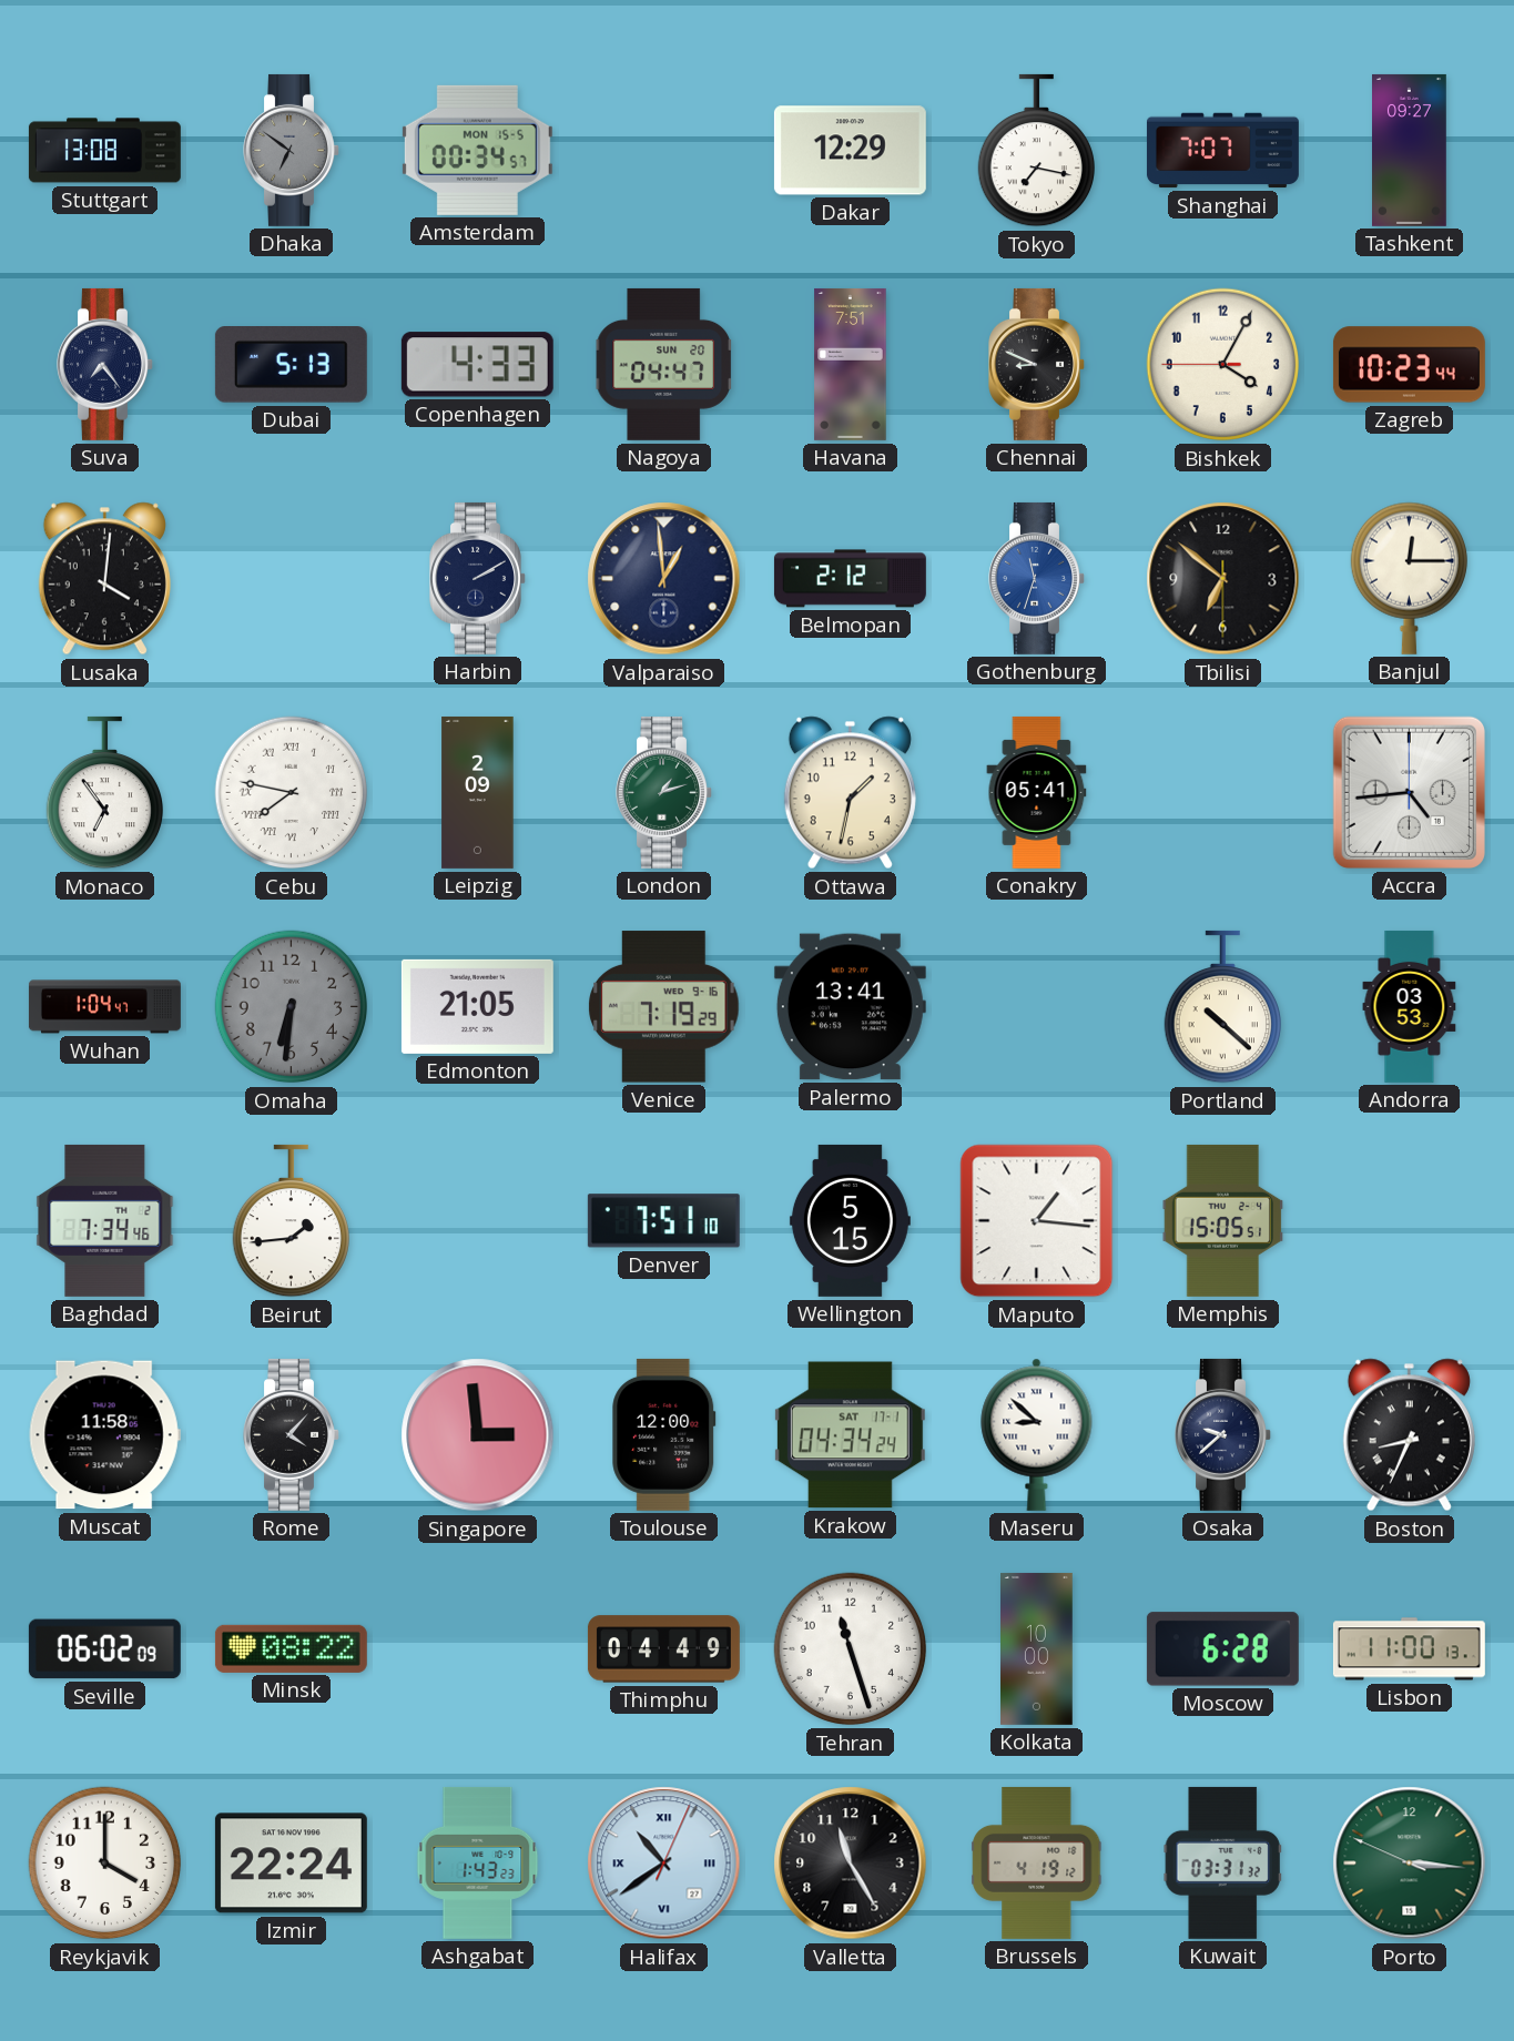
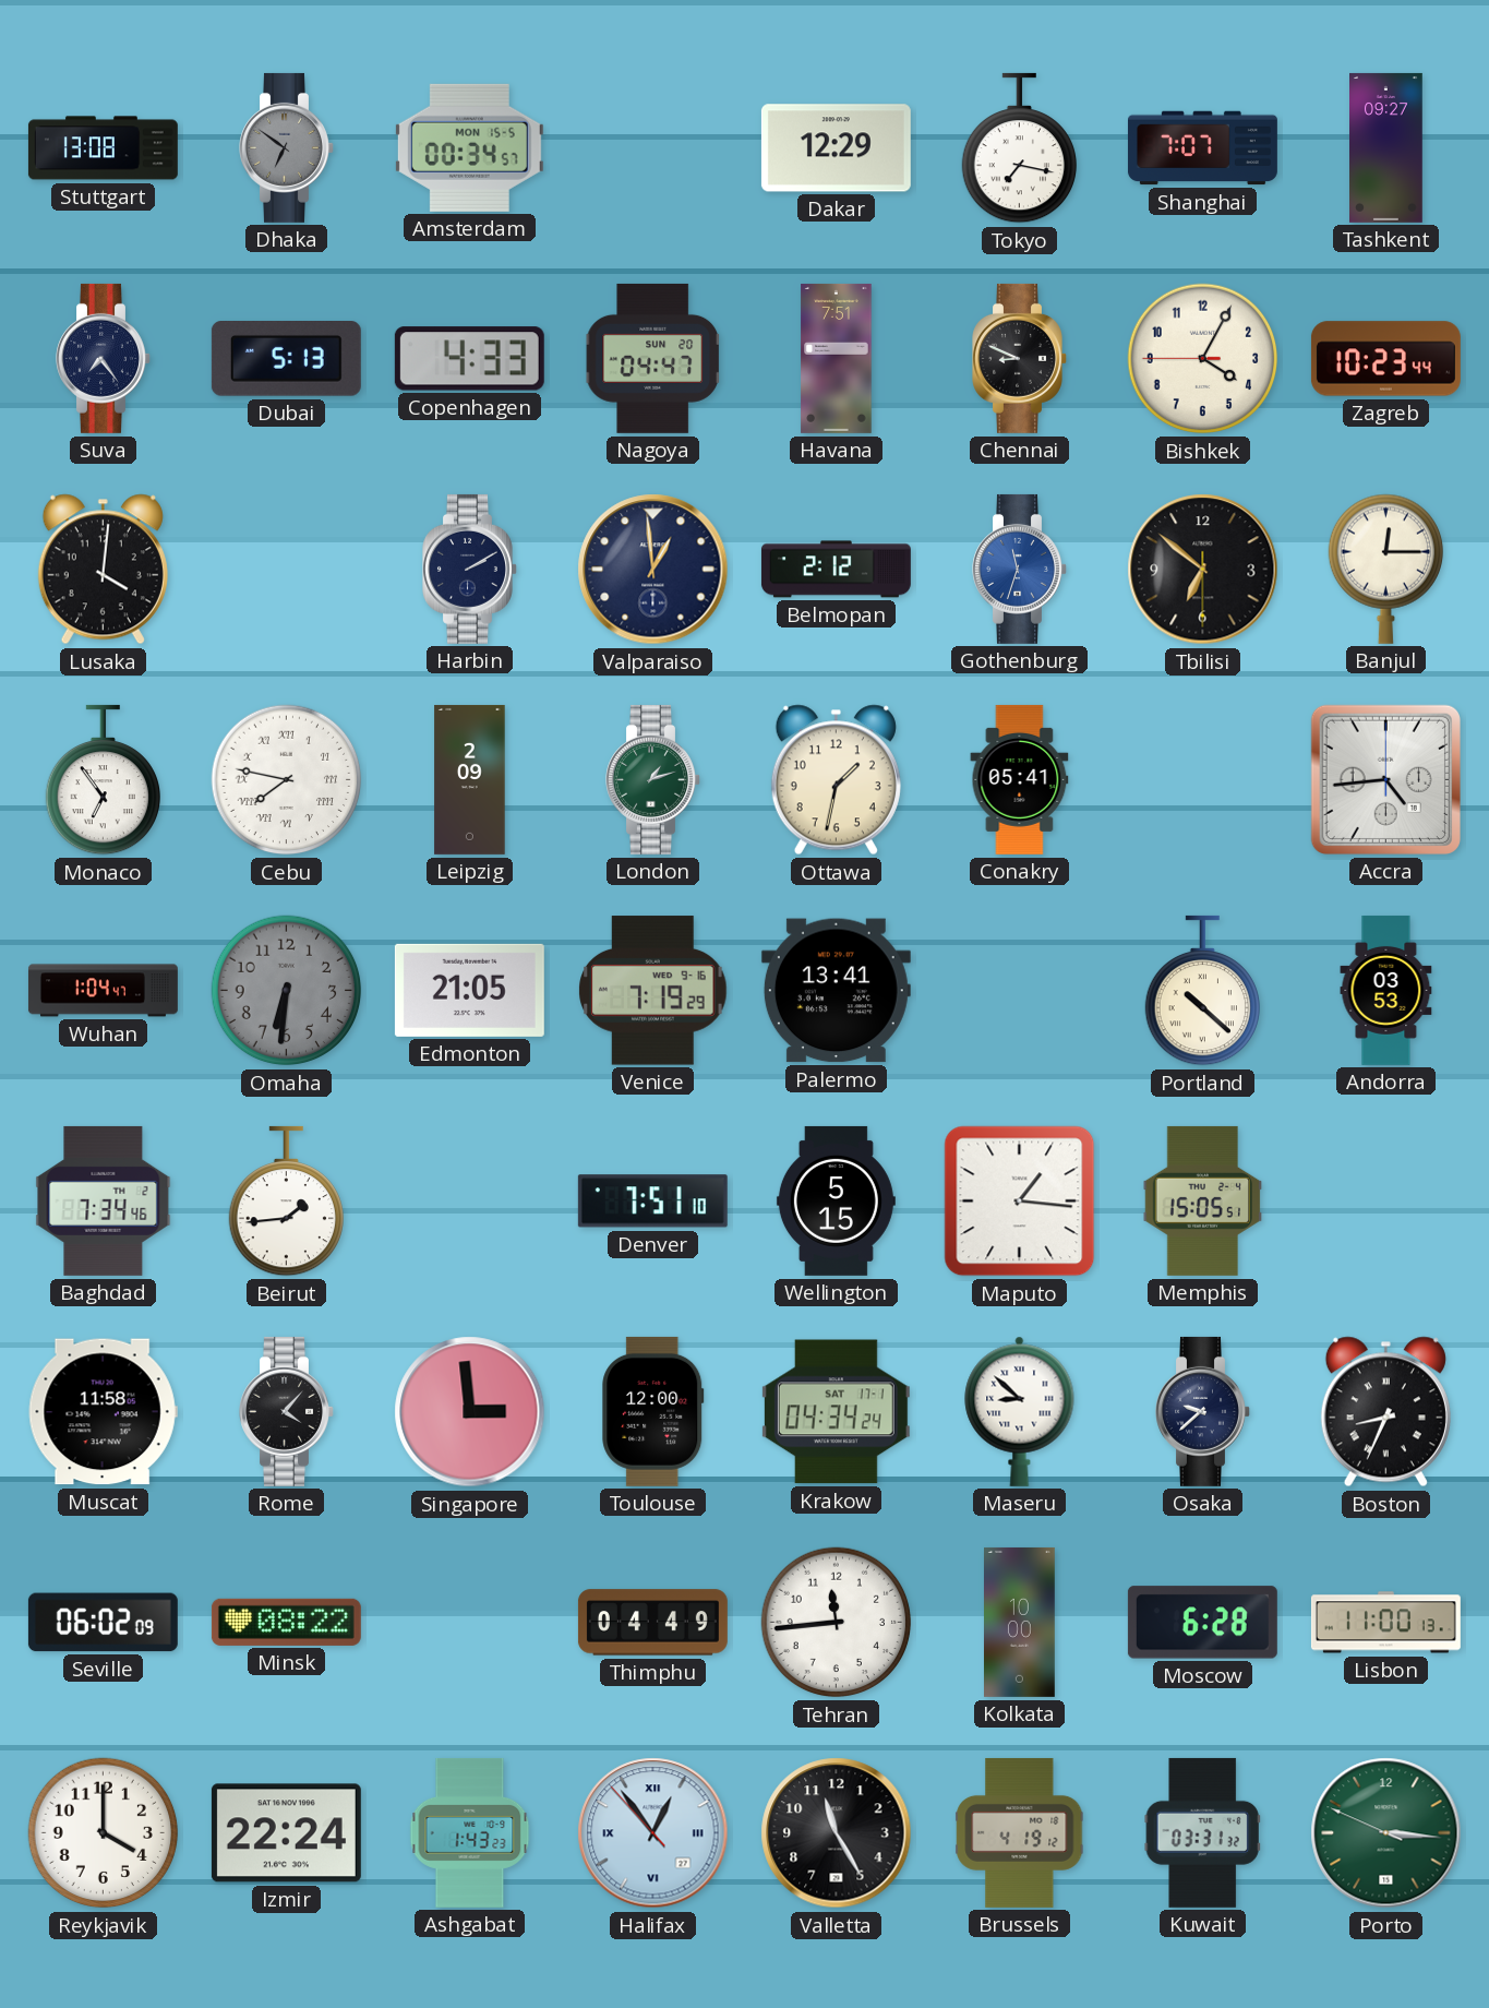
Tehran: 11:27 -> 11:44 (837, 1623)
Halifax: 10:39 -> 12:53 (653, 1833)
